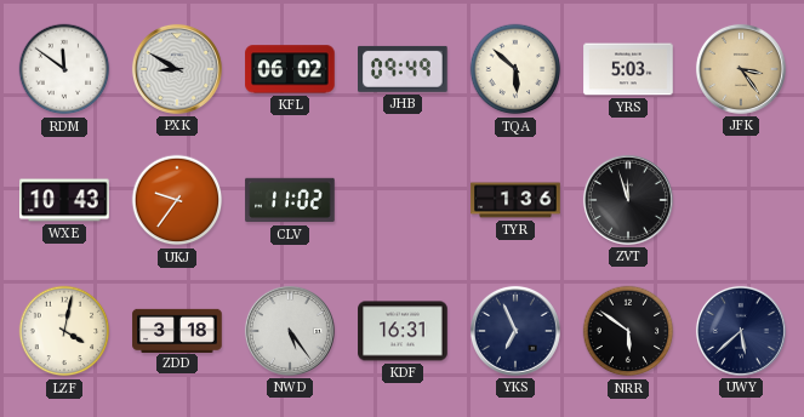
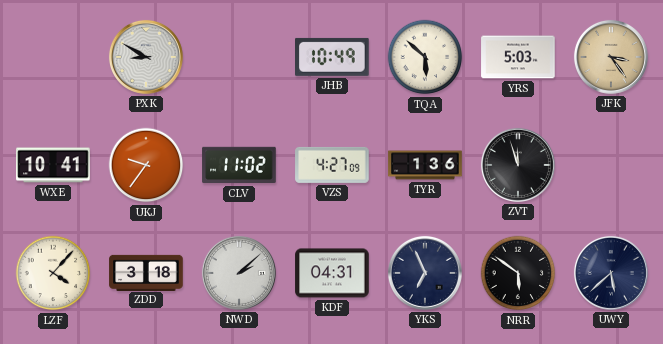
RDM: 11:51 -> none (64, 69)
KFL: 06:02 -> none (290, 69)
JHB: 09:49 -> 10:49 (332, 57)
WXE: 10:43 -> 10:41 (53, 165)
VZS: none -> 4:27 (332, 165)
LZF: 4:02 -> 4:07 (53, 273)
NWD: 5:24 -> 2:08 (239, 273)
KDF: 16:31 -> 04:31 (332, 273)
